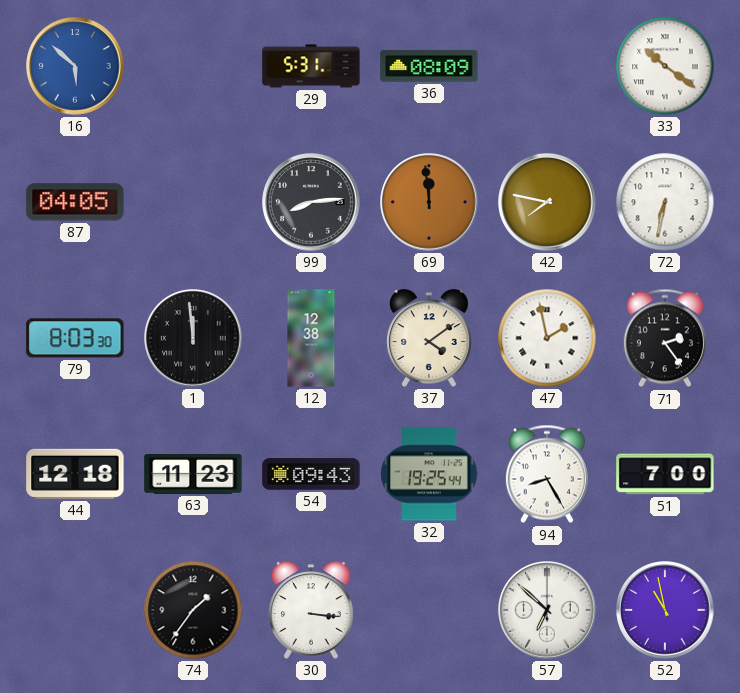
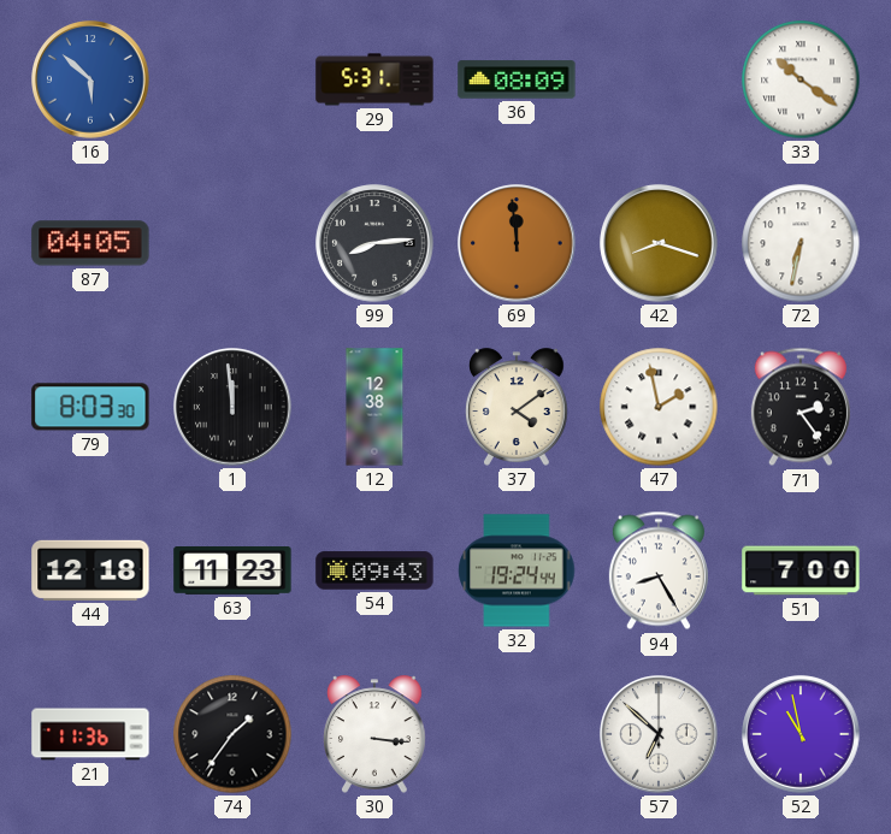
42: 7:47 -> 8:18 (659, 243)
32: 19:25 -> 19:24 (517, 570)
21: none -> 11:36 (90, 734)
